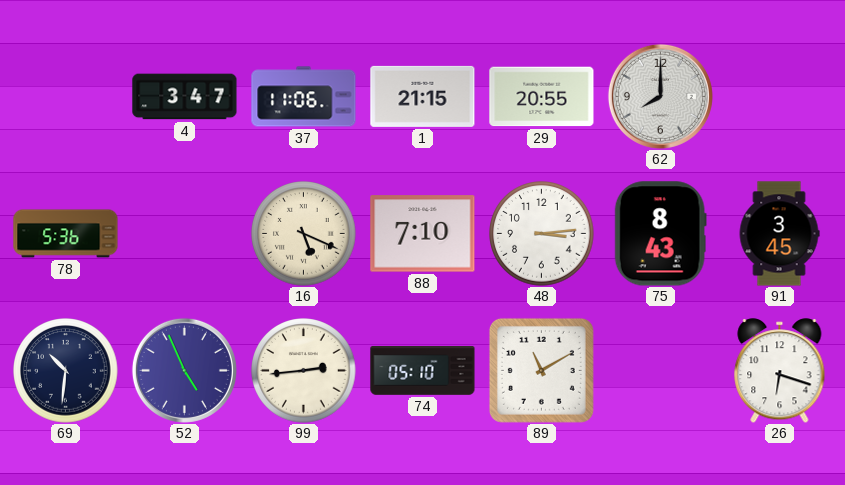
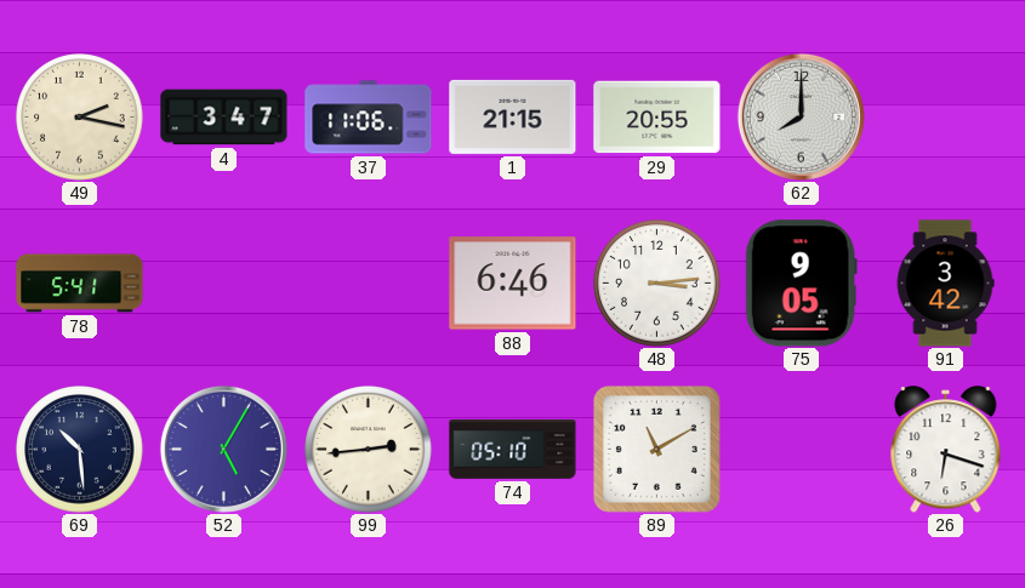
49: none -> 2:17 (80, 118)
78: 5:36 -> 5:41 (80, 284)
16: 5:19 -> none (304, 234)
88: 7:10 -> 6:46 (513, 284)
75: 8:43 -> 9:05 (801, 284)
91: 3:45 -> 3:42 (945, 284)
69: 10:31 -> 10:29 (80, 450)
52: 4:56 -> 5:05 (223, 449)
